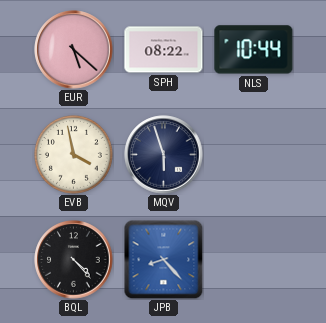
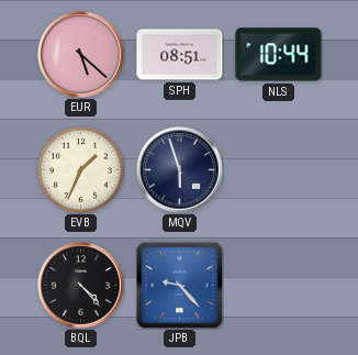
SPH: 08:22 -> 08:51 (180, 55)
EVB: 3:58 -> 1:34 (80, 169)
JPB: 8:23 -> 9:23 (179, 285)
